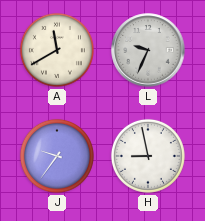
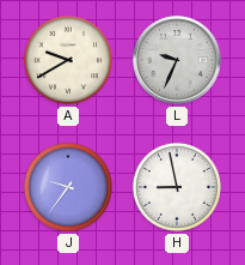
A: 11:40 -> 9:40 (68, 60)
